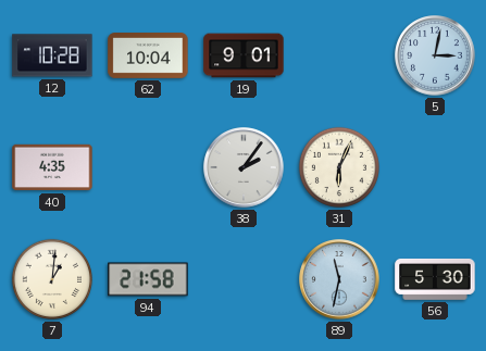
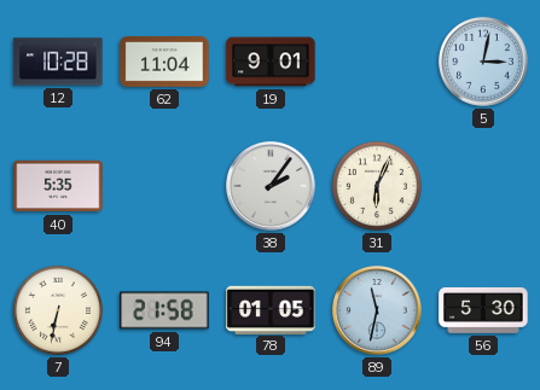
62: 10:04 -> 11:04 (164, 63)
40: 4:35 -> 5:35 (58, 186)
7: 1:01 -> 6:32 (58, 310)
78: none -> 01:05 (271, 309)
